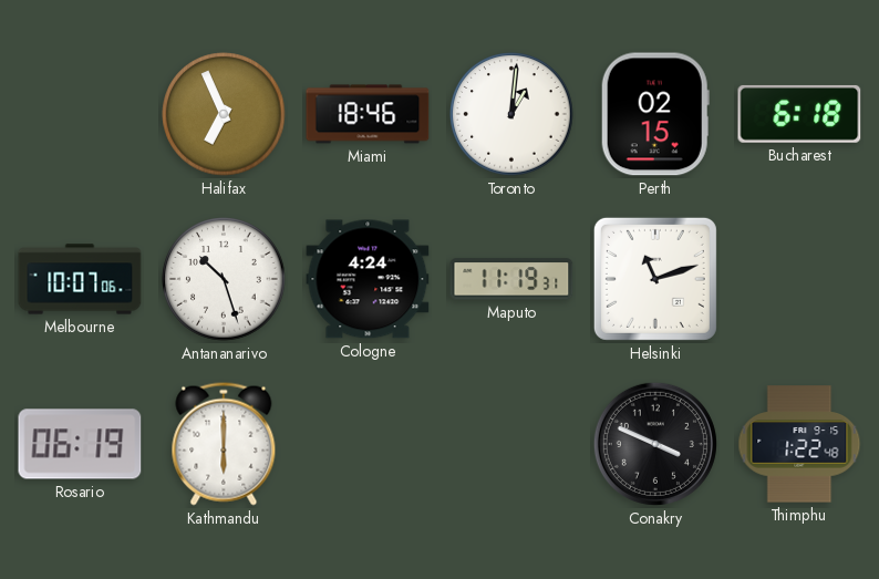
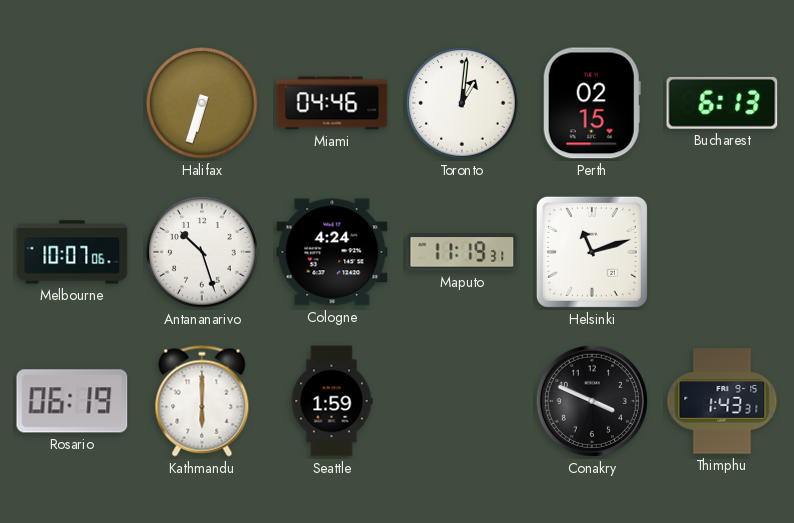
Halifax: 6:56 -> 6:33 (202, 103)
Miami: 18:46 -> 04:46 (332, 103)
Bucharest: 6:18 -> 6:13 (722, 103)
Seattle: none -> 1:59 (332, 401)
Thimphu: 1:22 -> 1:43 (722, 401)
